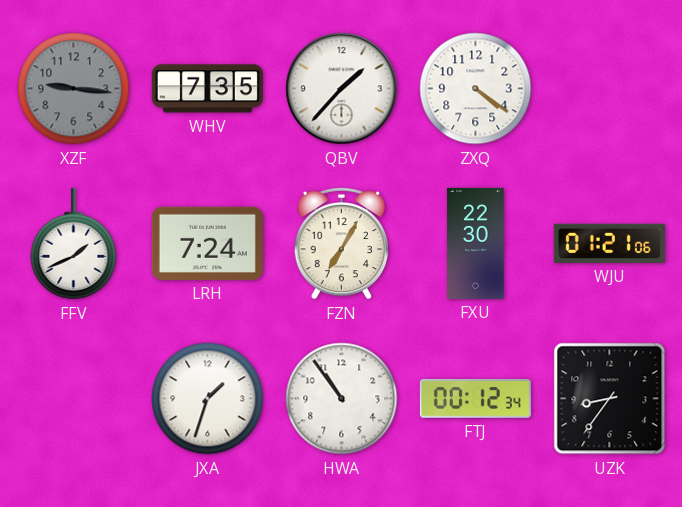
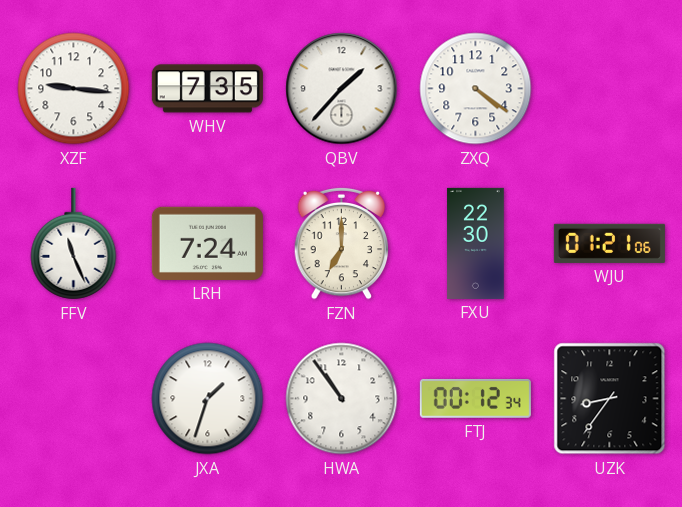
XZF dial: grey -> white (74, 89)
FFV: 1:41 -> 11:26 (74, 244)
FZN: 7:05 -> 7:00 (342, 243)
